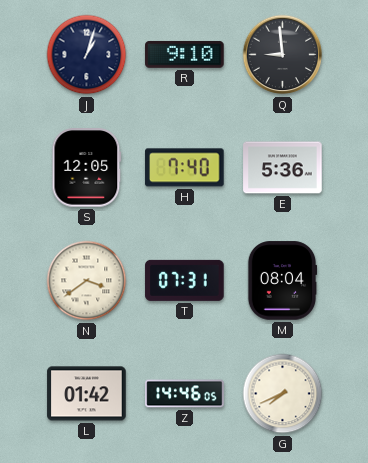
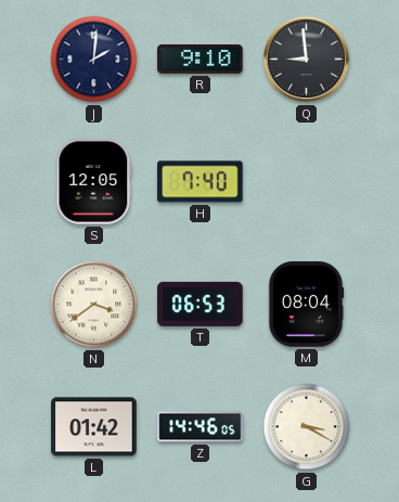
J: 1:03 -> 2:01 (94, 60)
E: 5:36 -> none (283, 168)
T: 07:31 -> 06:53 (201, 304)
G: 7:41 -> 3:20 (307, 427)
